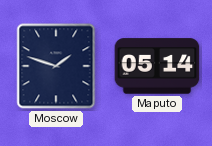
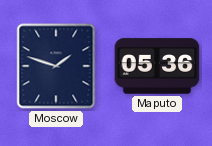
Maputo: 05:14 -> 05:36 (157, 66)
